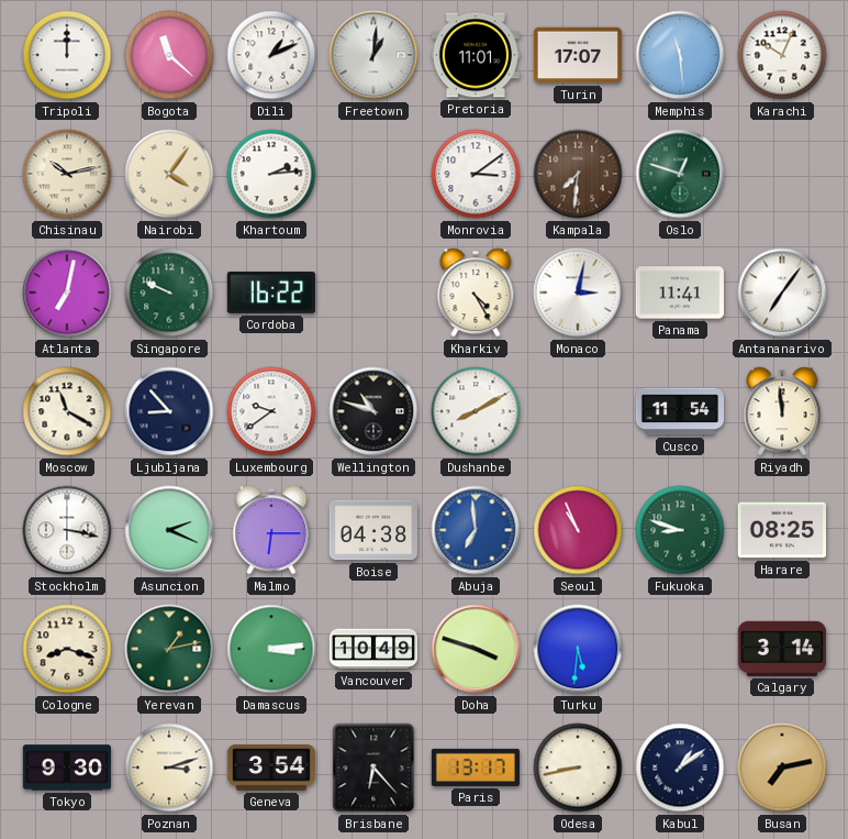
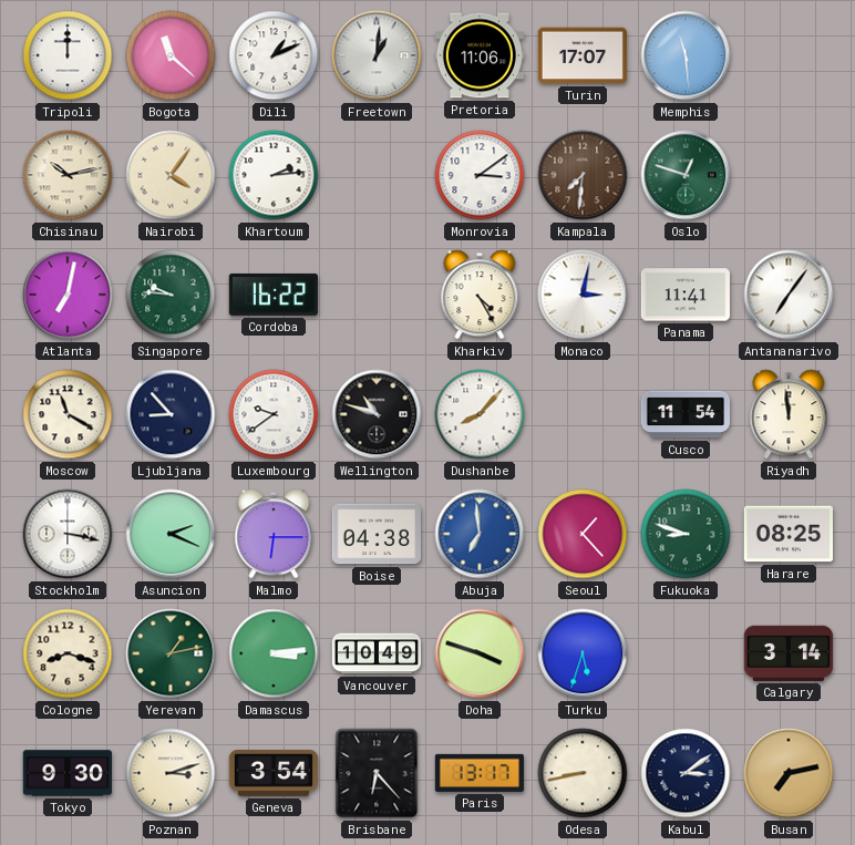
Pretoria: 11:01 -> 11:06 (480, 55)
Karachi: 10:04 -> none (782, 55)
Singapore: 9:49 -> 9:46 (171, 295)
Dushanbe: 8:10 -> 8:07 (480, 414)
Seoul: 10:56 -> 1:23 (583, 534)
Turku: 5:31 -> 5:33 (583, 653)
Kabul: 1:09 -> 3:09 (686, 773)
